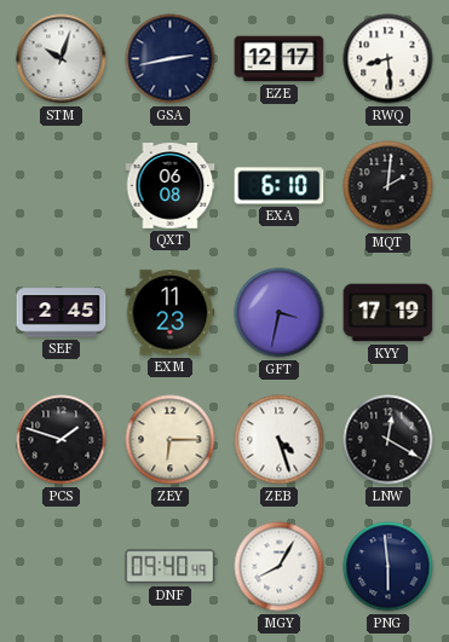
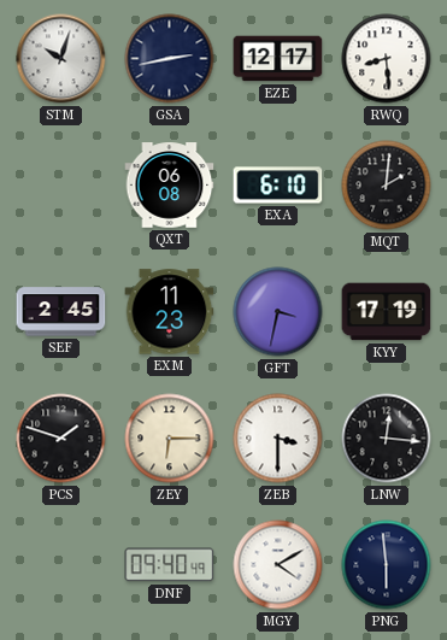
ZEB: 4:27 -> 3:30 (278, 439)
LNW: 12:20 -> 12:16 (387, 439)
MGY: 8:05 -> 4:10 (278, 565)
